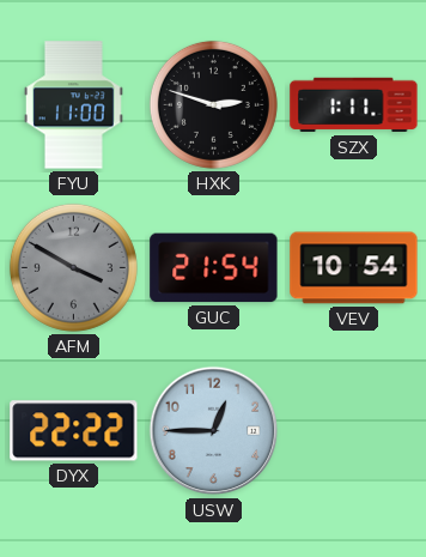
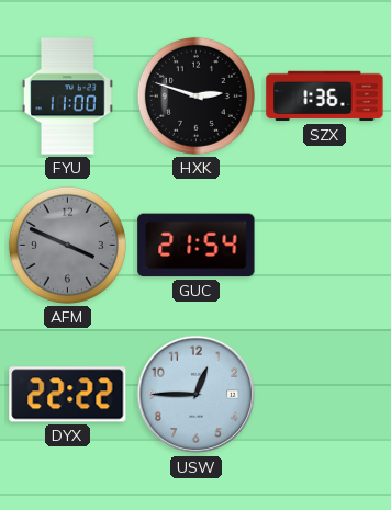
SZX: 1:11 -> 1:36 (325, 97)
AFM: 3:50 -> 3:49 (67, 245)
VEV: 10:54 -> none (354, 268)
